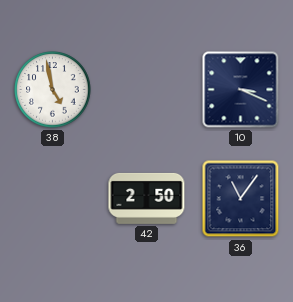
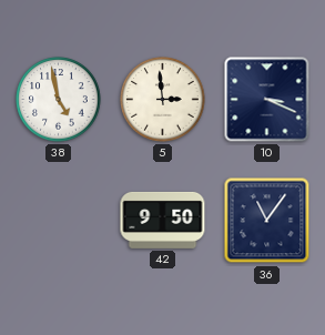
5: none -> 2:59 (163, 100)
42: 2:50 -> 9:50 (163, 220)
